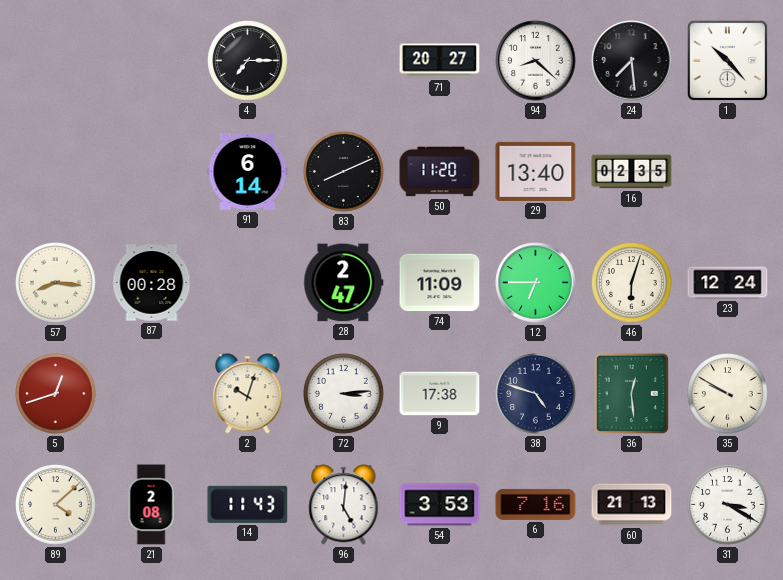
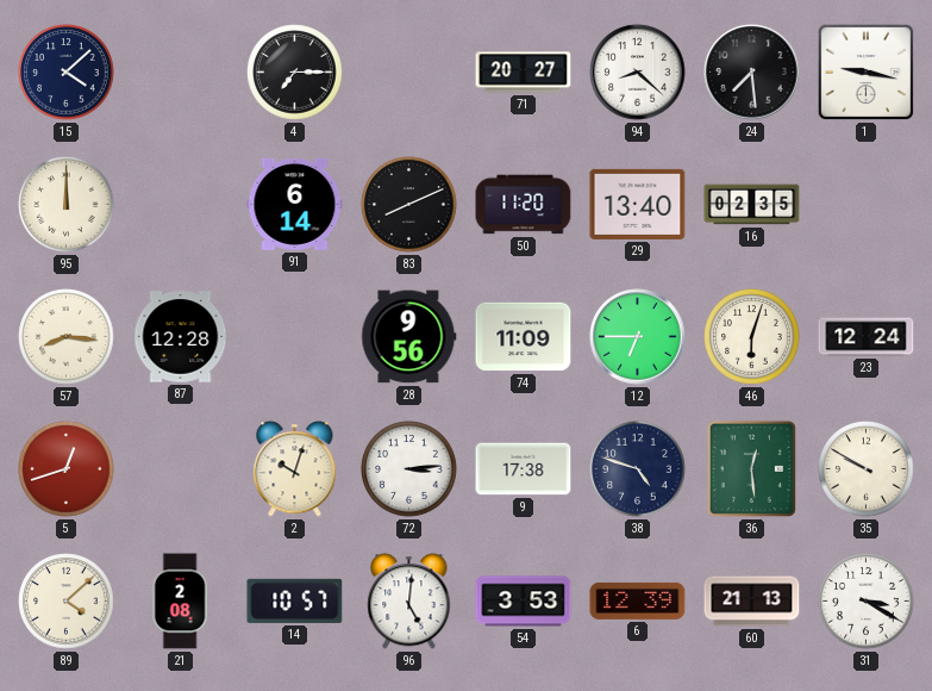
15: none -> 4:08 (67, 73)
1: 10:23 -> 9:17 (865, 71)
95: none -> 12:00 (67, 205)
87: 00:28 -> 12:28 (181, 337)
28: 2:47 -> 9:56 (409, 337)
14: 11:43 -> 10:57 (295, 600)
6: 7:16 -> 12:39 (638, 600)
